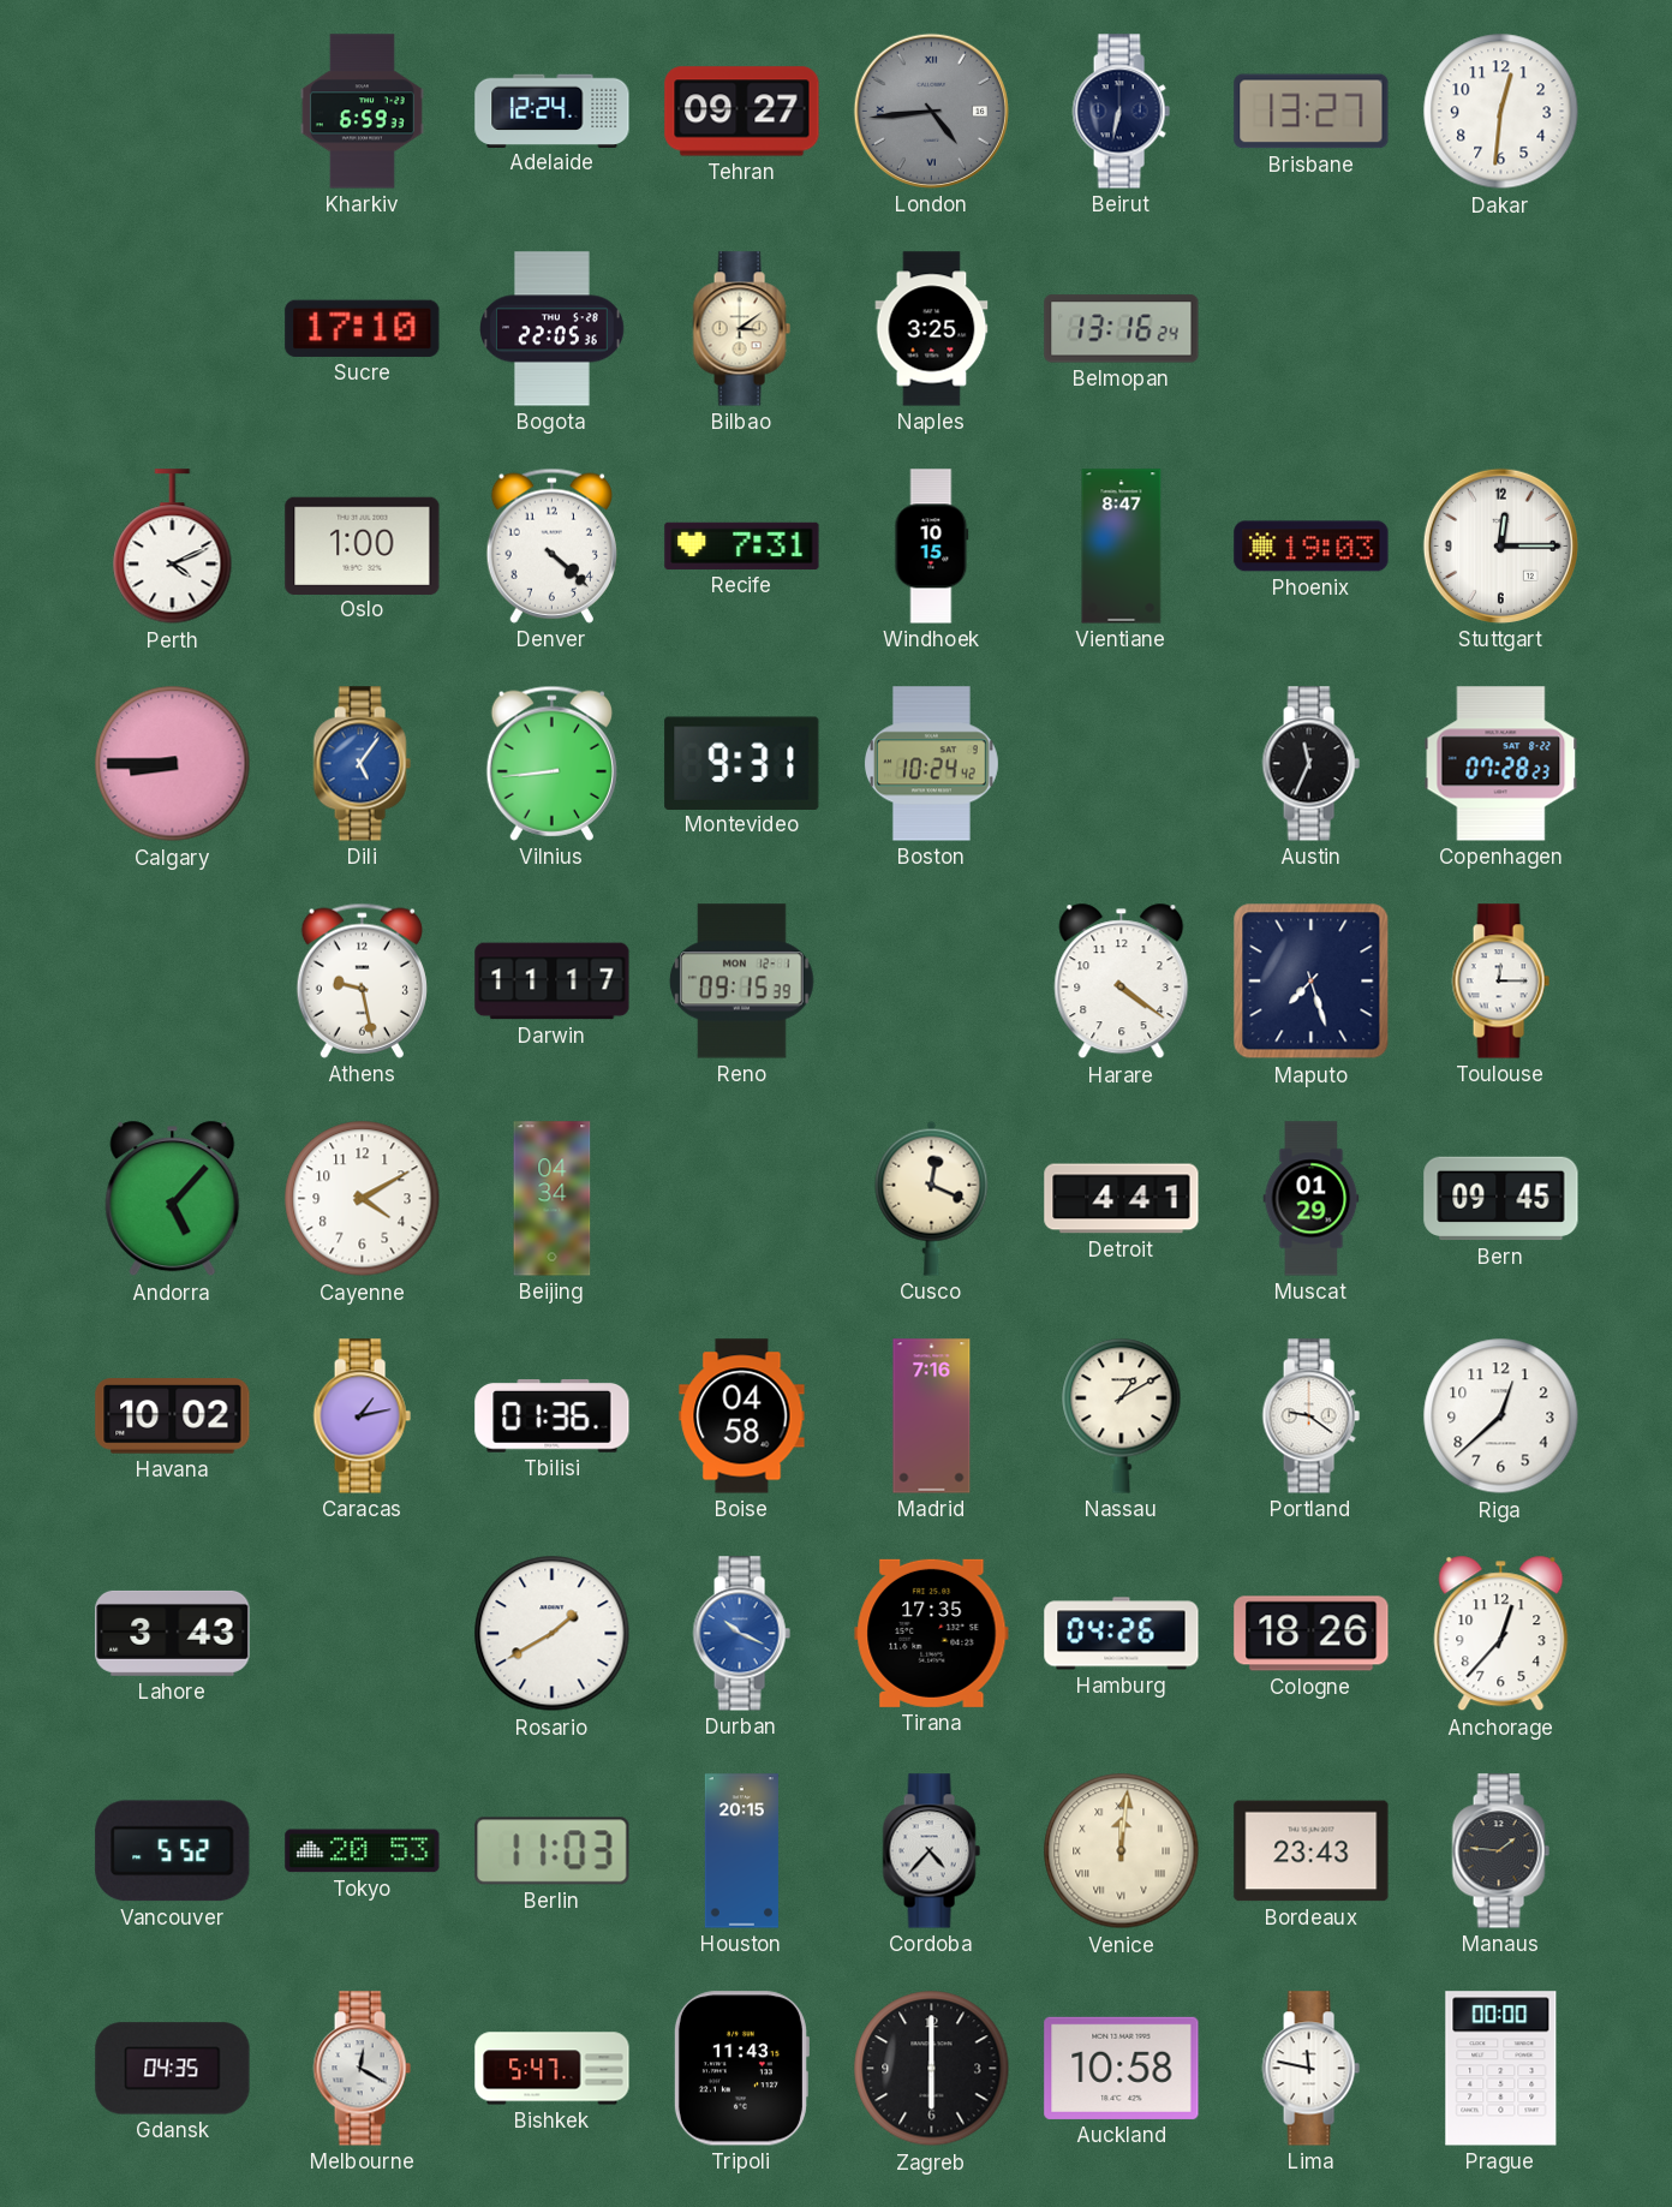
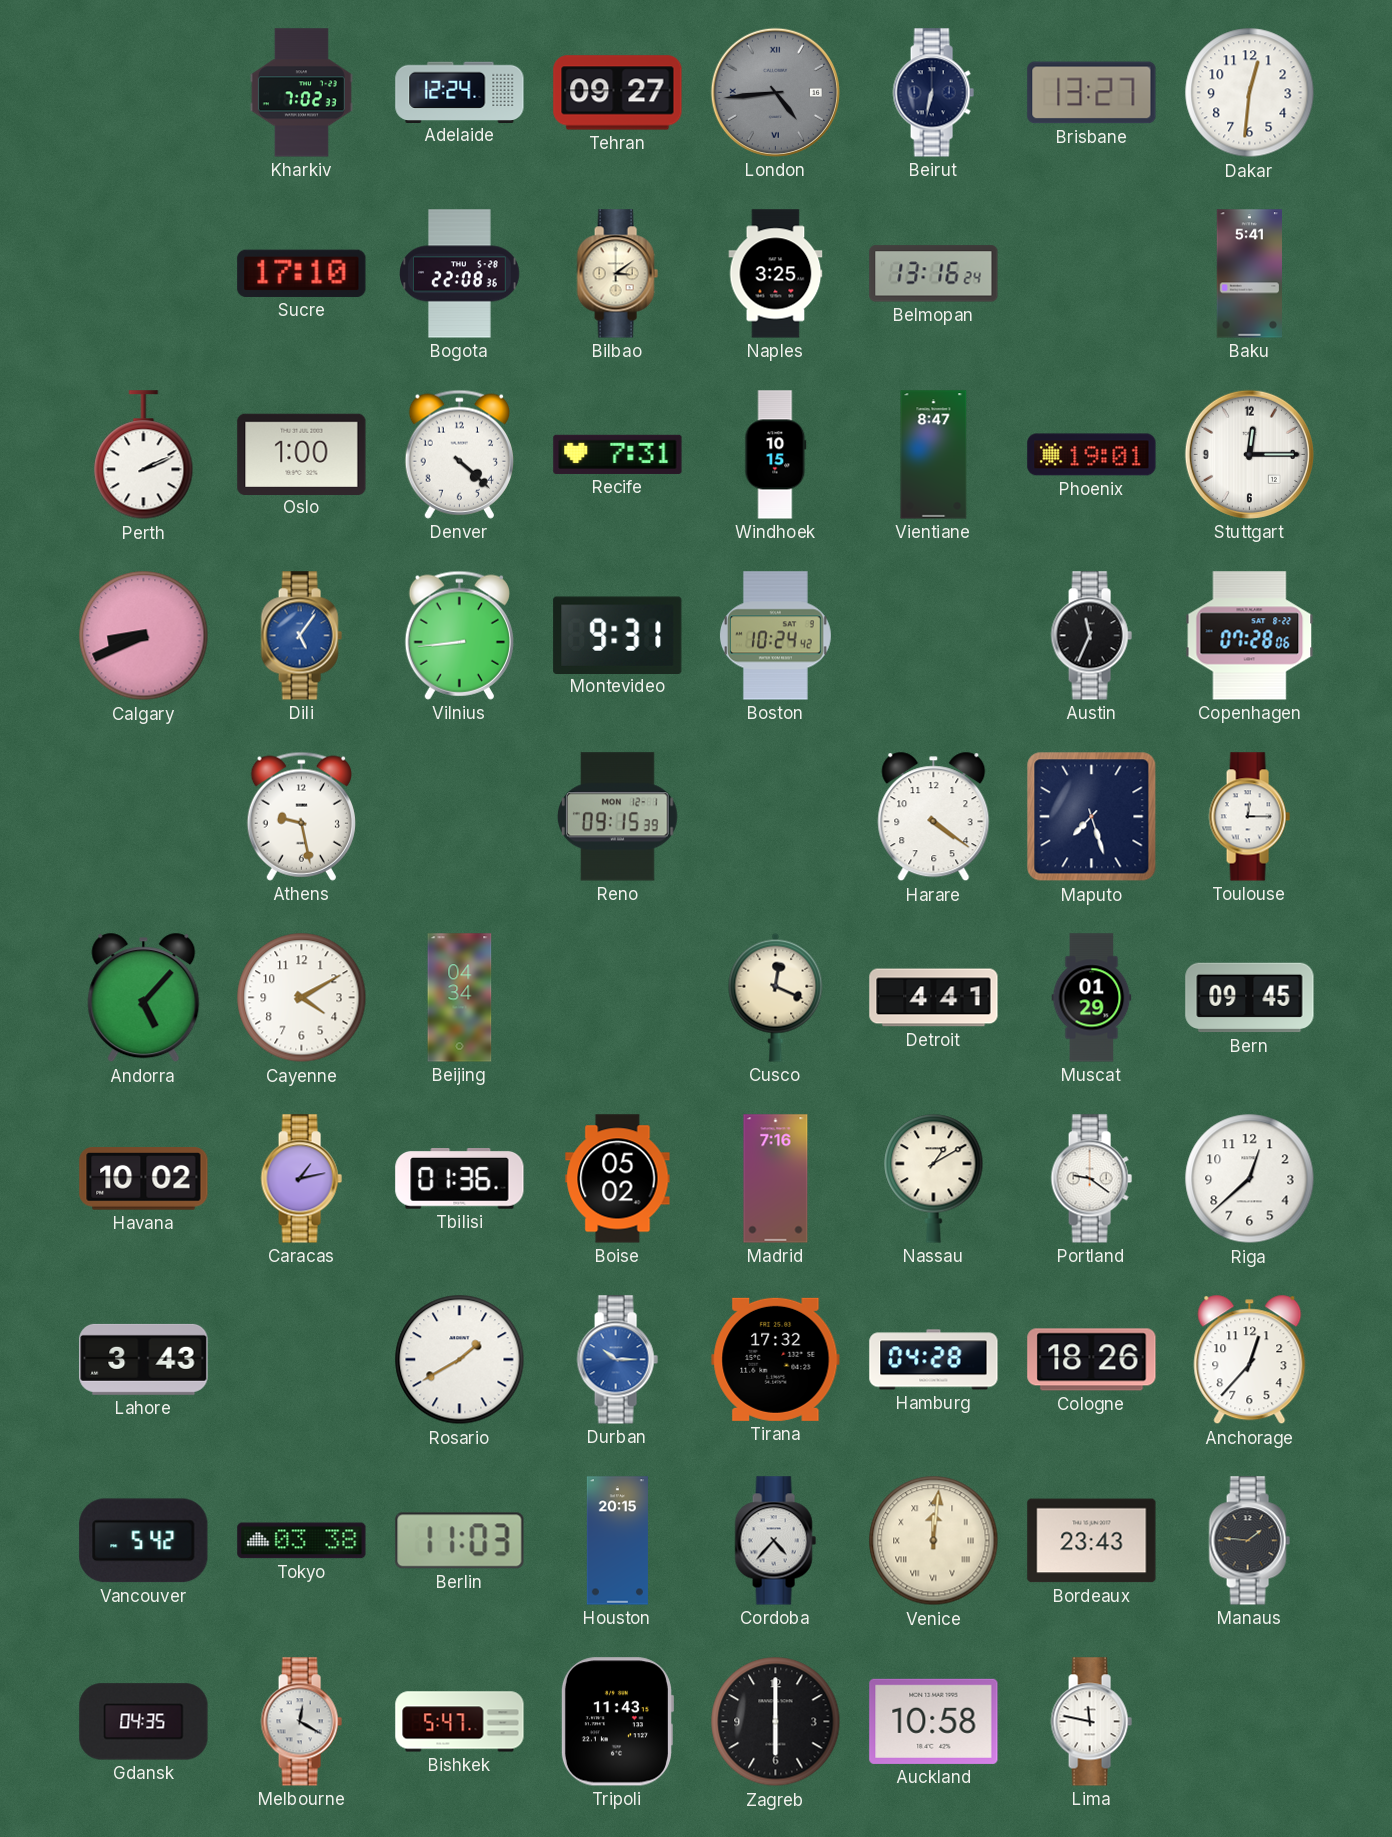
Kharkiv: 6:59 -> 7:02 (301, 93)
Bogota: 22:05 -> 22:08 (460, 274)
Baku: none -> 5:41 (1250, 274)
Perth: 4:11 -> 2:11 (144, 455)
Phoenix: 19:03 -> 19:01 (1092, 455)
Calgary: 8:45 -> 8:41 (144, 636)
Copenhagen: 07:28:23 -> 07:28:06 (1250, 636)
Darwin: 11:17 -> none (553, 982)
Boise: 04:58 -> 05:02 (618, 1179)
Durban: 10:19 -> 10:15 (617, 1360)
Tirana: 17:35 -> 17:32 (776, 1359)
Hamburg: 04:26 -> 04:28 (934, 1360)
Vancouver: 5:52 -> 5:42 (144, 1541)
Tokyo: 20:53 -> 03:38 (302, 1541)
Prague: 00:00 -> none (1501, 2069)
